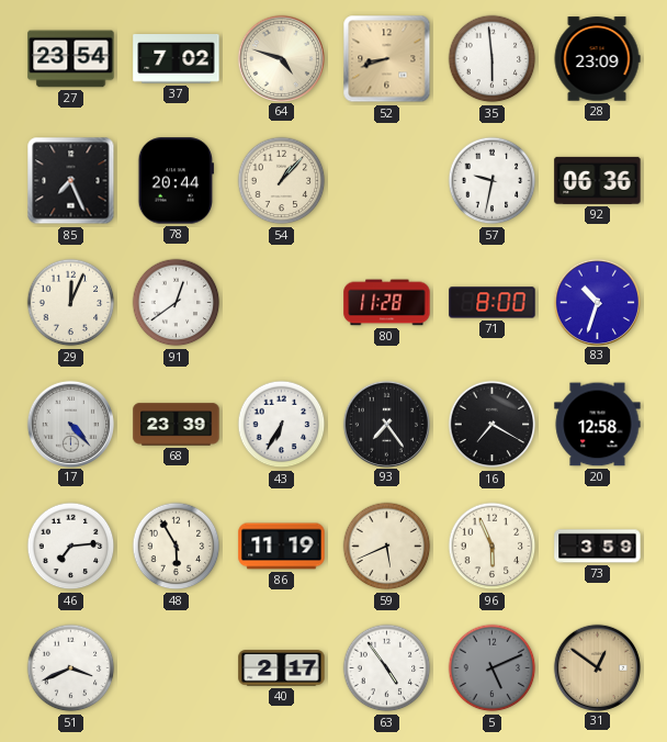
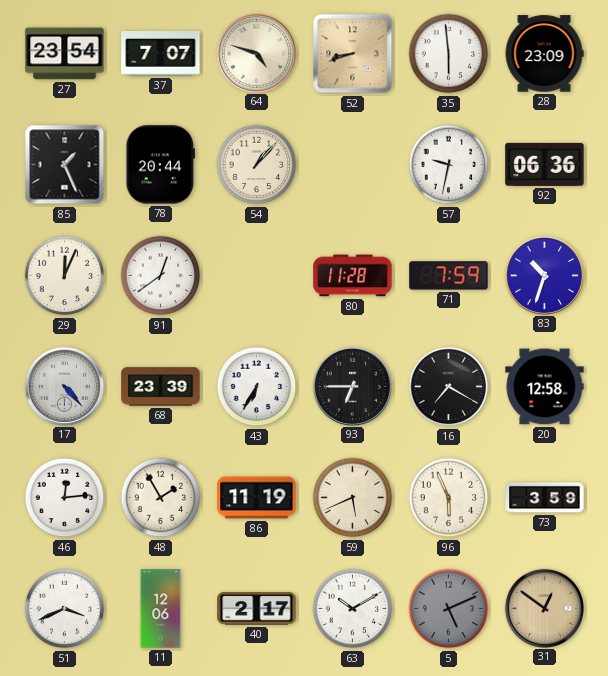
37: 7:02 -> 7:07 (161, 54)
85: 7:26 -> 1:26 (65, 165)
71: 8:00 -> 7:59 (449, 276)
93: 7:24 -> 6:45 (352, 386)
46: 7:14 -> 12:14 (65, 498)
48: 5:55 -> 1:55 (161, 498)
11: none -> 12:06 (161, 609)
63: 4:54 -> 10:10 (353, 609)
